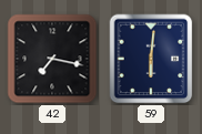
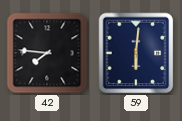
42: 7:17 -> 7:46 (47, 53)
